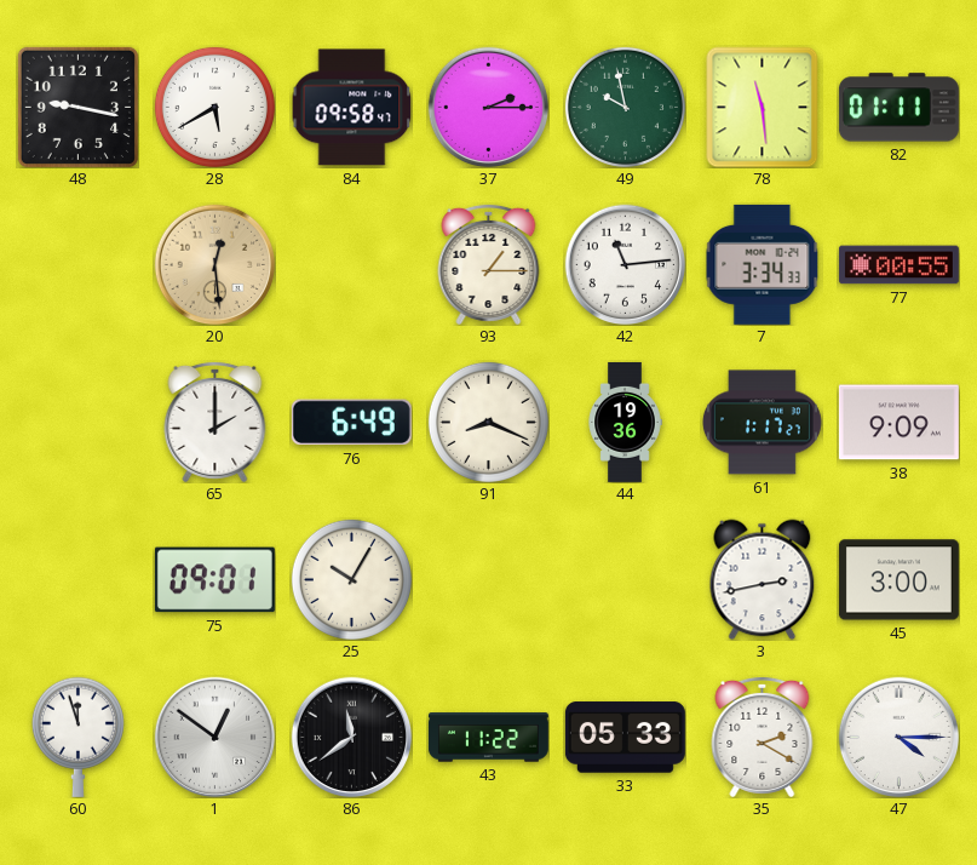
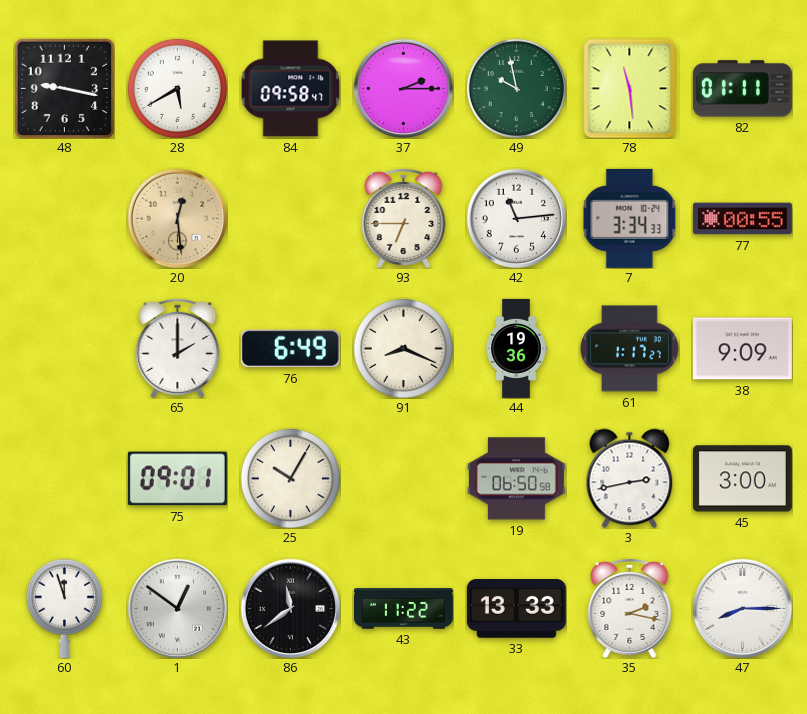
93: 1:15 -> 6:45 (404, 218)
19: none -> 06:50 (516, 479)
33: 05:33 -> 13:33 (516, 609)
35: 2:20 -> 2:17 (630, 608)
47: 4:15 -> 8:15 (742, 608)
